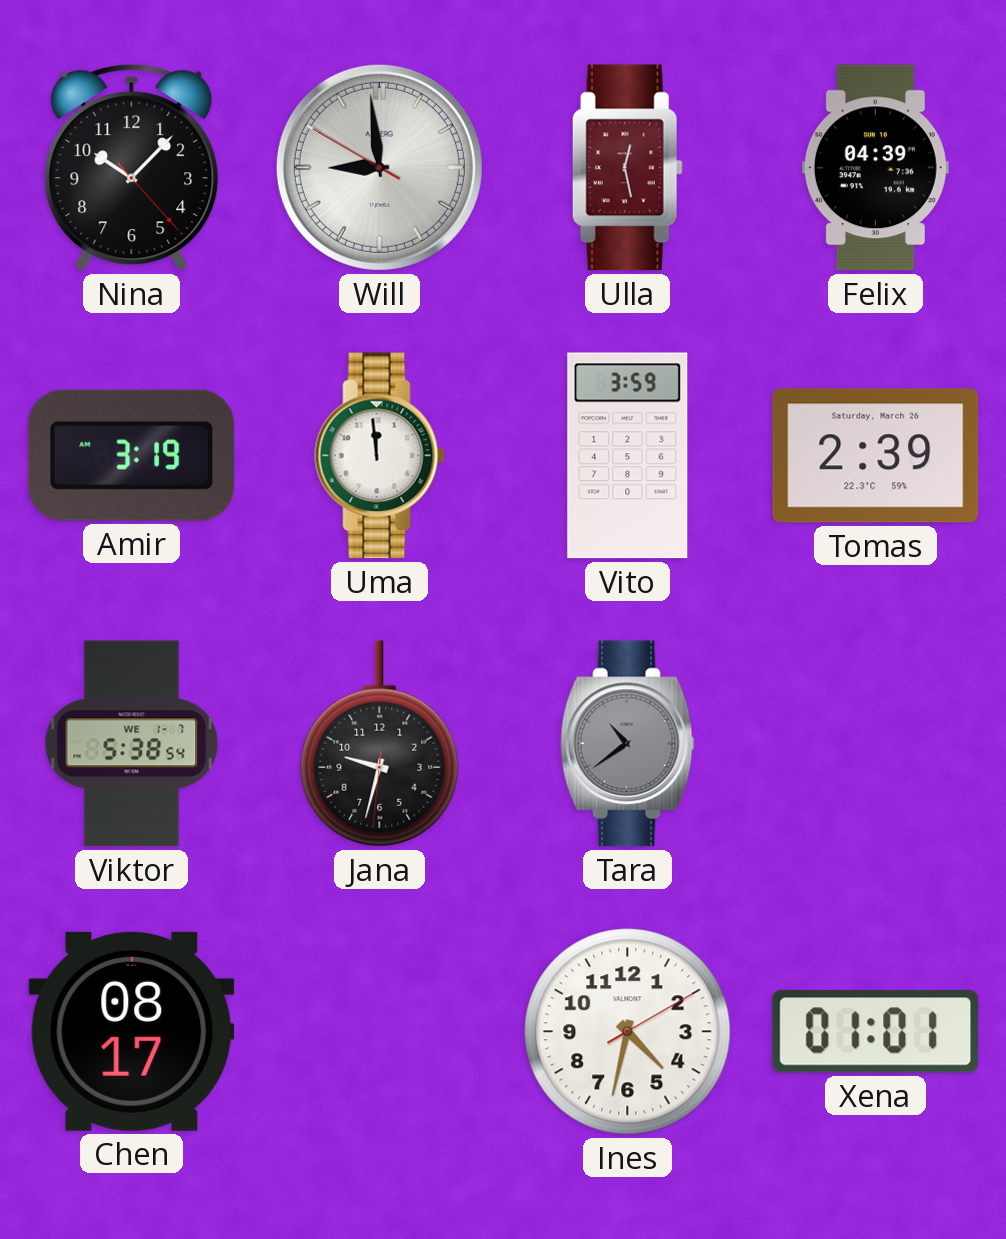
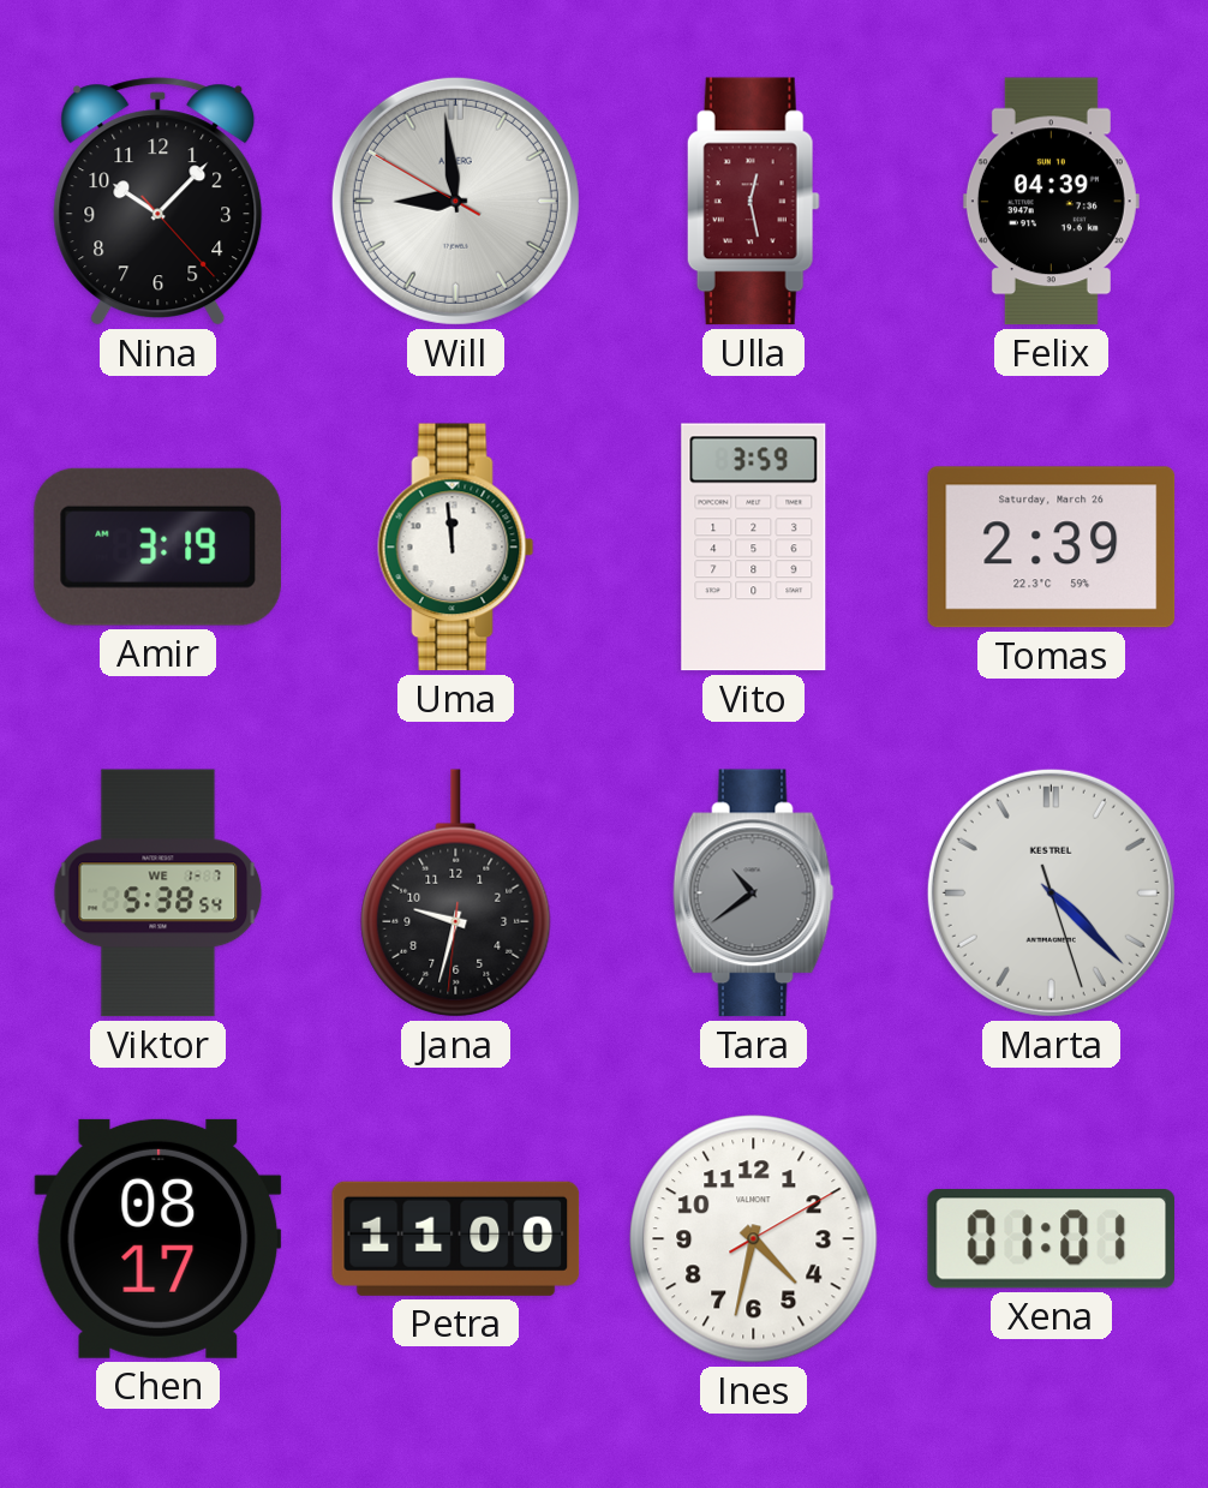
Marta: none -> 4:22 (1051, 892)
Petra: none -> 11:00 (456, 1238)
